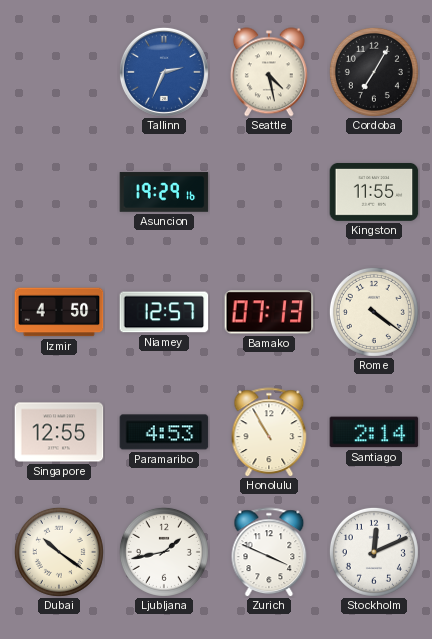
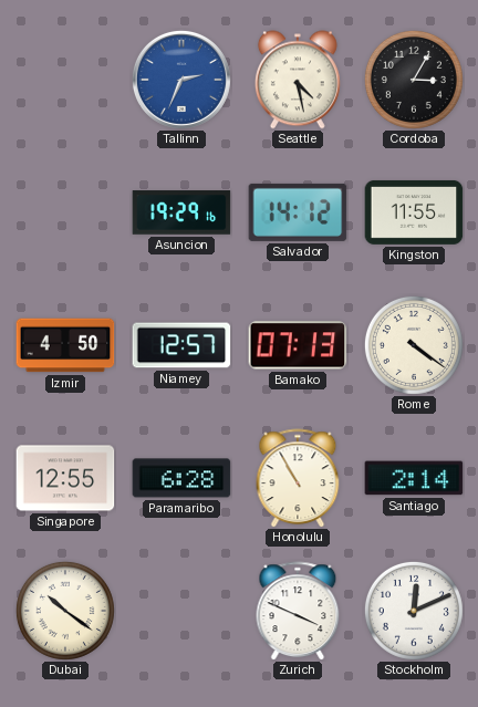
Cordoba: 7:05 -> 3:05 (414, 80)
Salvador: none -> 14:12 (298, 212)
Paramaribo: 4:53 -> 6:28 (181, 478)
Ljubljana: 1:43 -> none (164, 552)
